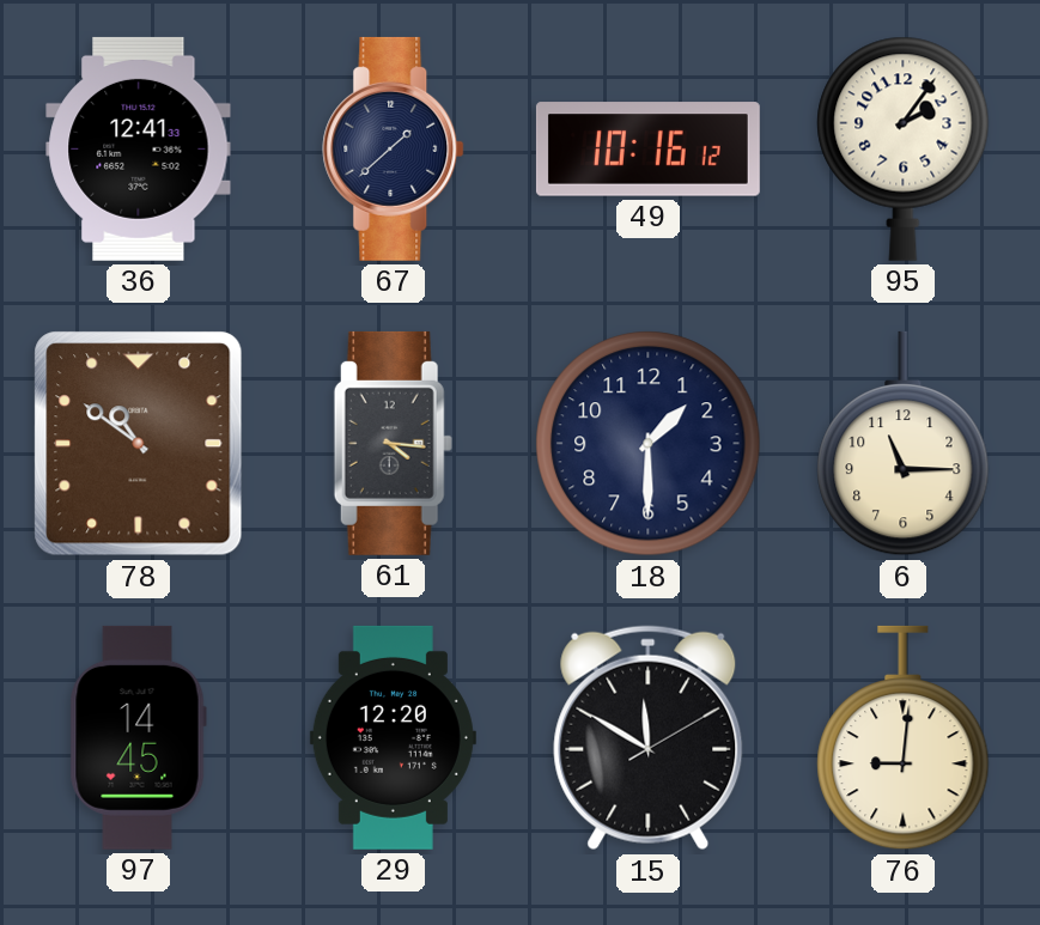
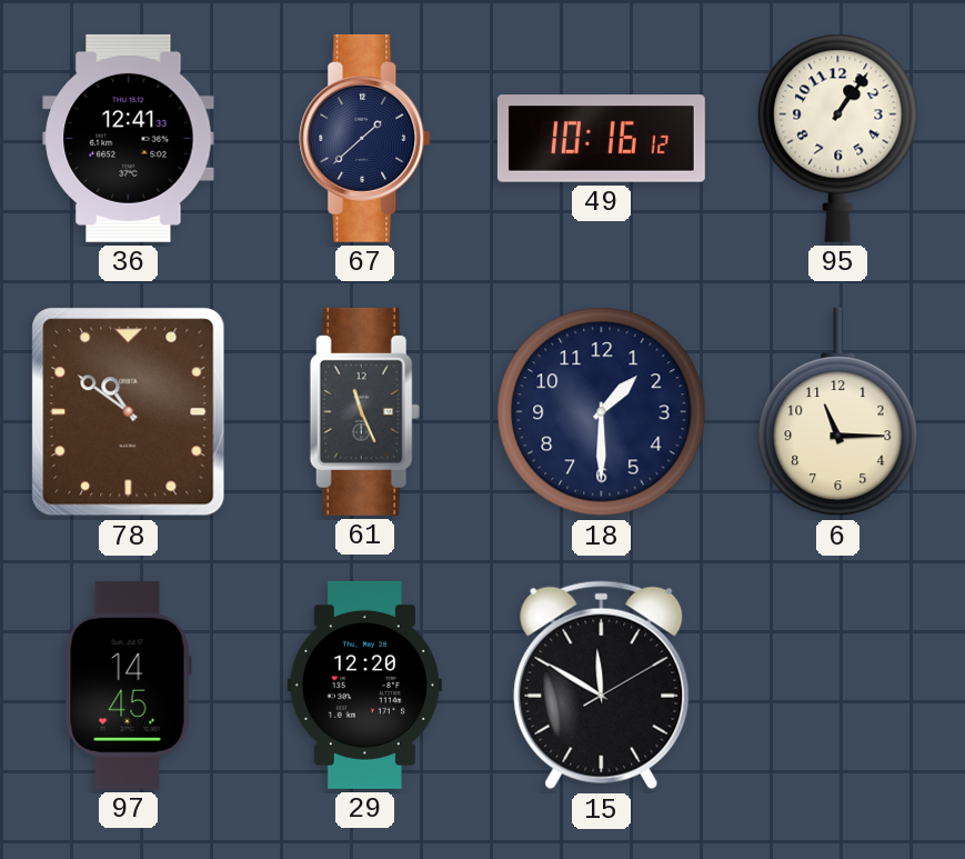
95: 2:06 -> 1:06 (838, 138)
61: 4:16 -> 11:26 (364, 411)
76: 9:01 -> none (904, 738)
